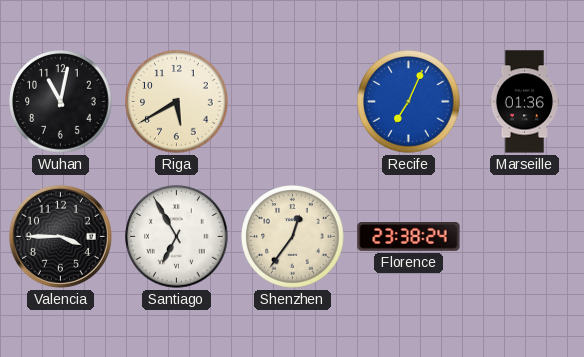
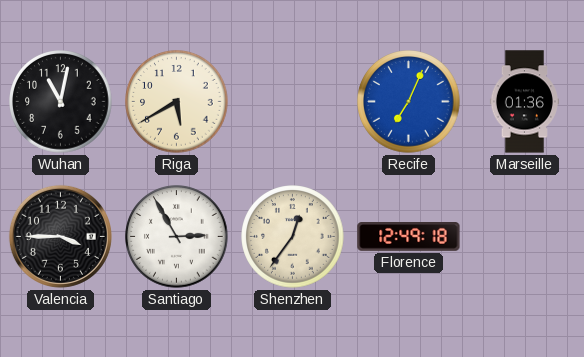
Santiago: 6:55 -> 2:55 (177, 237)
Florence: 23:38 -> 12:49 (409, 237)
